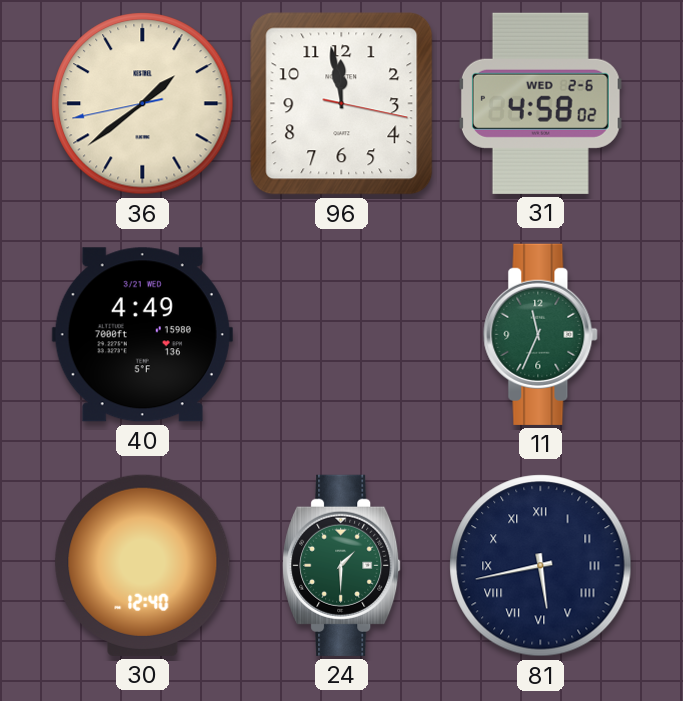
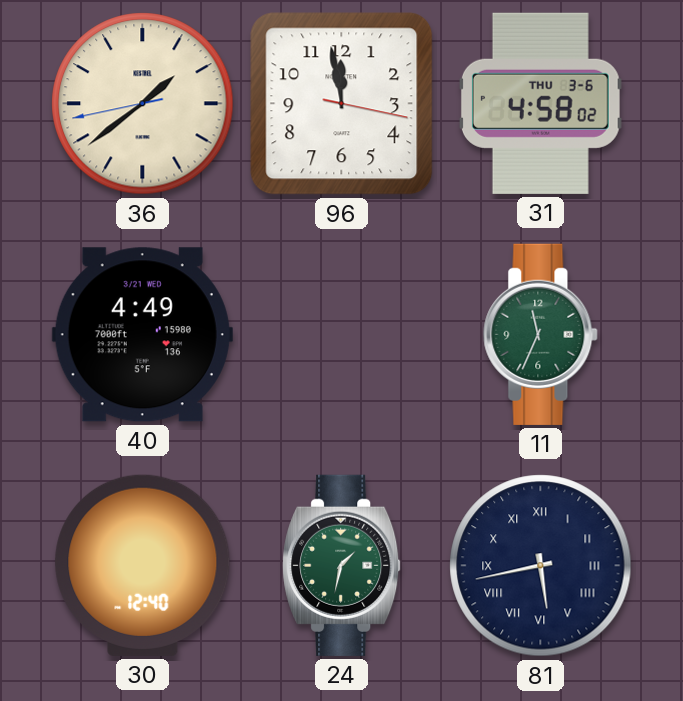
31 date: WED 2-6 -> THU 3-6 (540, 103)
24: 1:30 -> 1:32 (342, 565)
